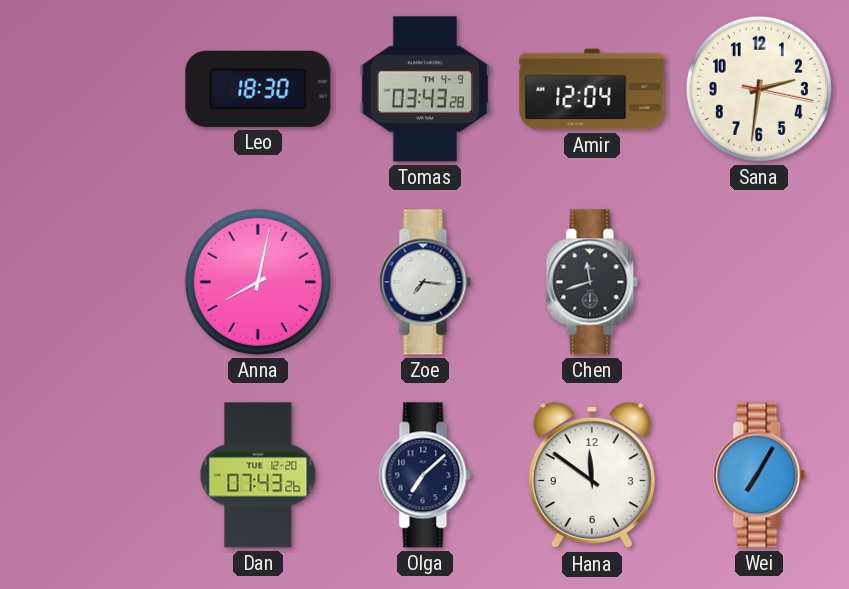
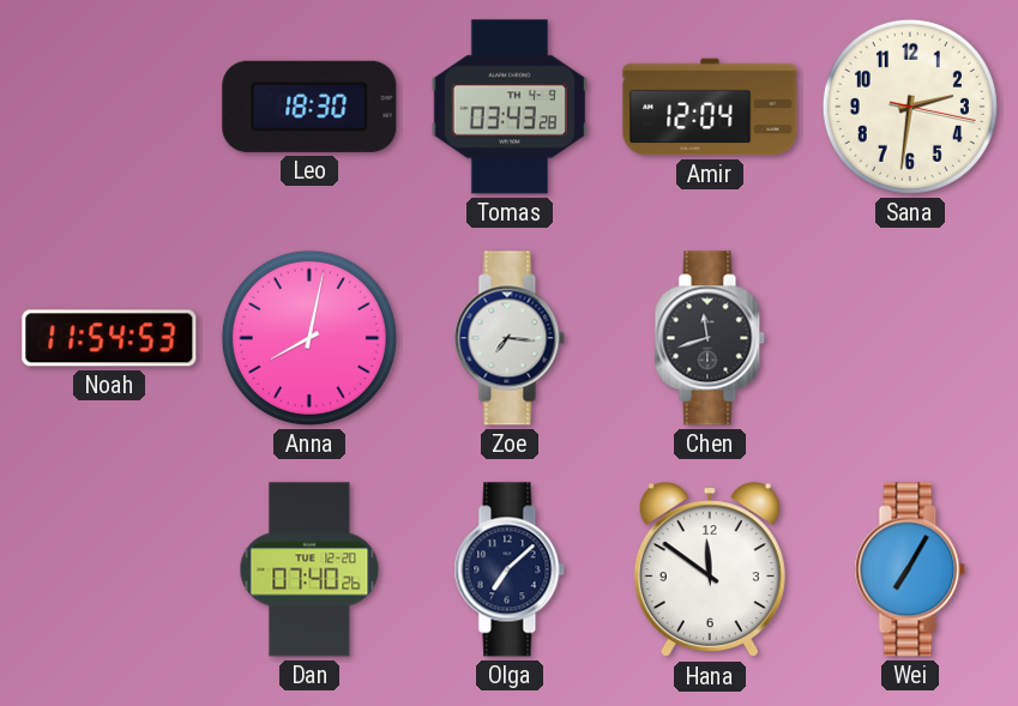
Noah: none -> 11:54 (109, 338)
Dan: 07:43 -> 07:40 (309, 569)
